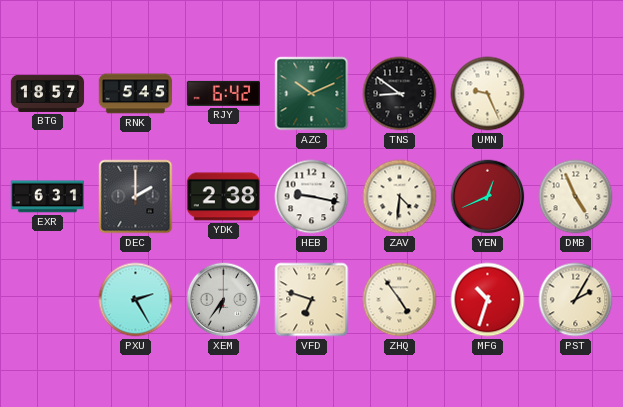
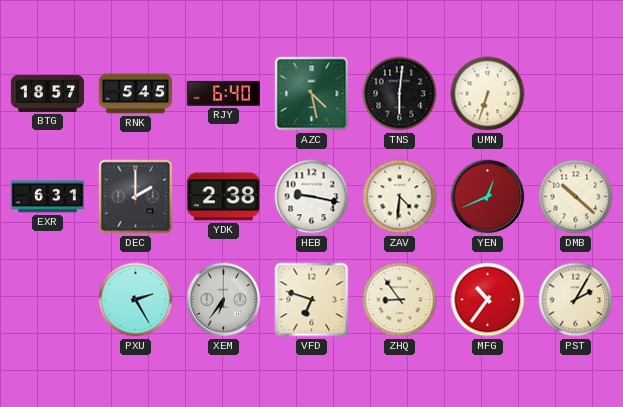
RJY: 6:42 -> 6:40 (223, 93)
AZC: 10:11 -> 4:28 (312, 94)
TNS: 8:51 -> 6:01 (400, 94)
UMN: 9:26 -> 6:33 (488, 94)
DMB: 4:56 -> 10:22 (576, 197)
ZHQ: 4:54 -> 8:54 (400, 300)
MFG: 10:33 -> 10:36 (488, 300)
